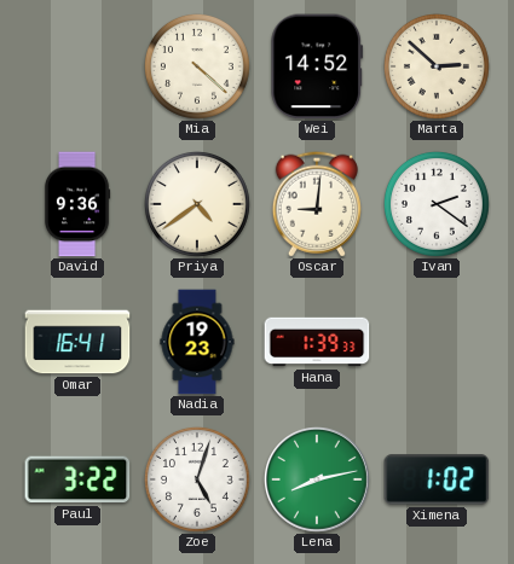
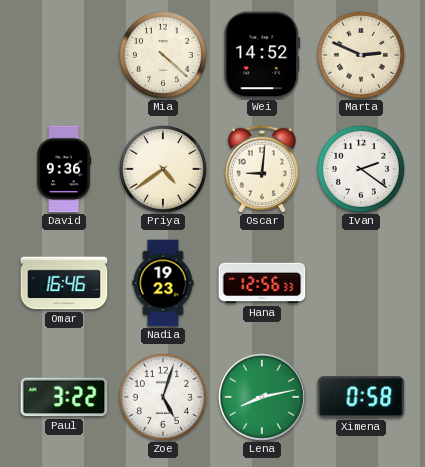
Marta: 2:52 -> 2:49 (361, 55)
Omar: 16:41 -> 16:46 (64, 283)
Hana: 1:39 -> 12:56 (262, 283)
Ximena: 1:02 -> 0:58 (361, 397)
